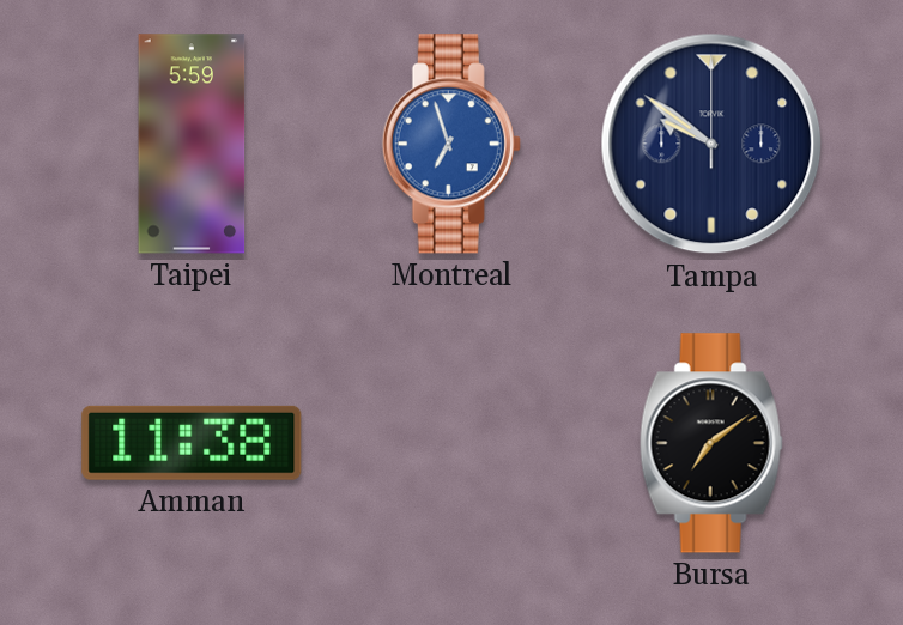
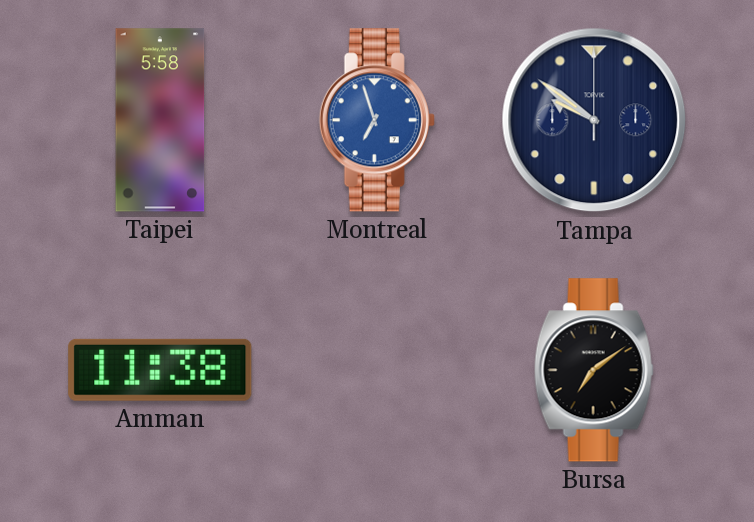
Taipei: 5:59 -> 5:58 (160, 120)
